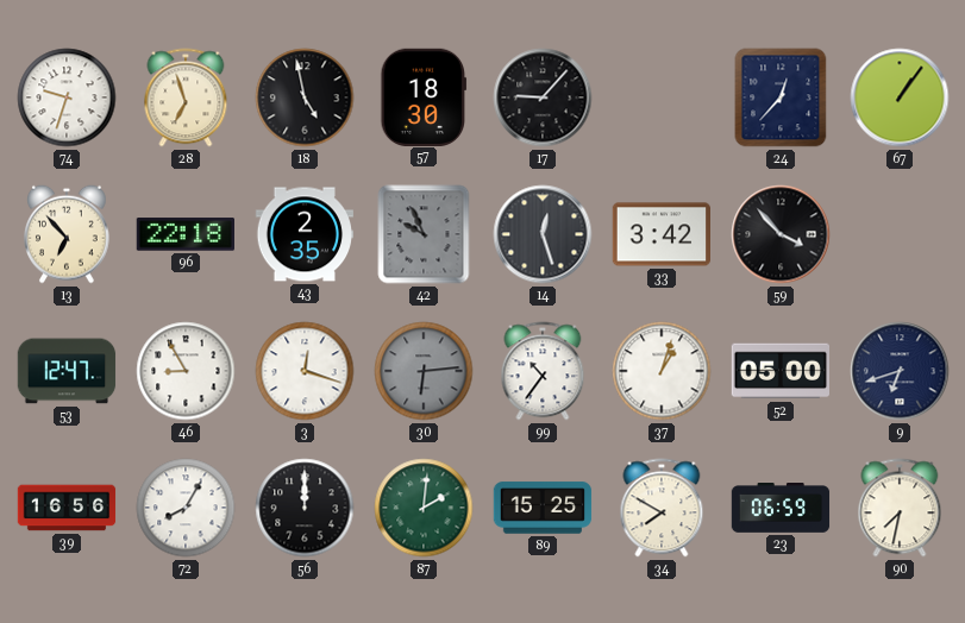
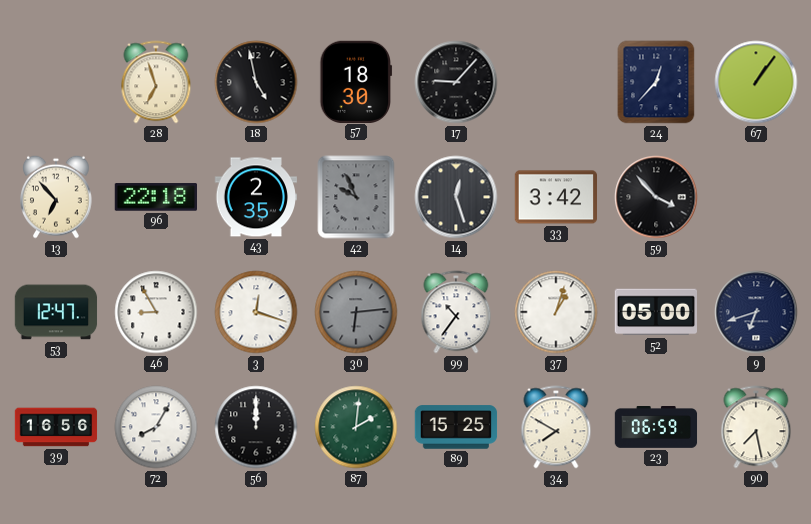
74: 9:33 -> none (67, 97)
90: 7:32 -> 7:28 (756, 427)
